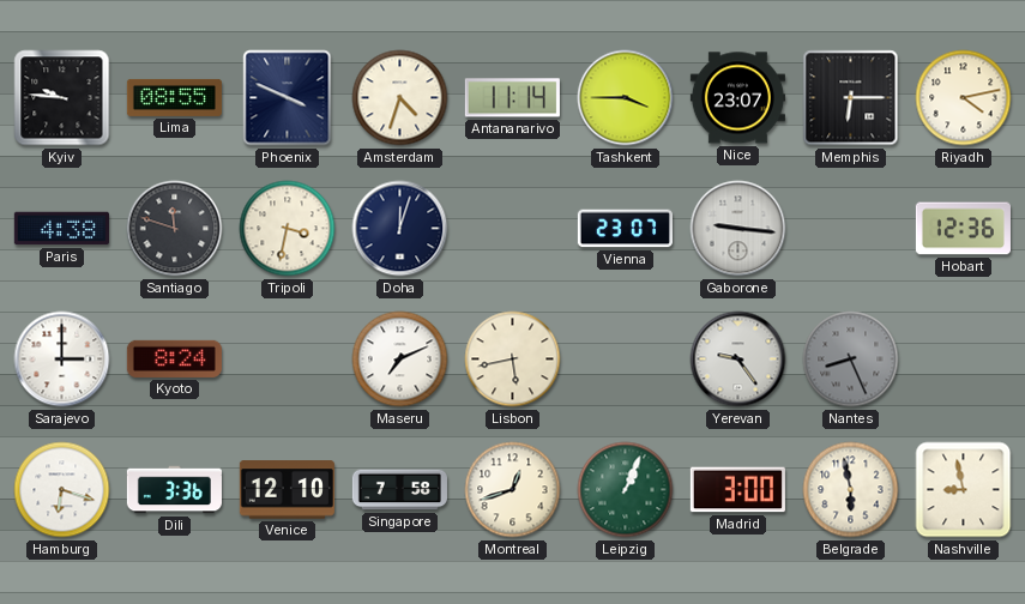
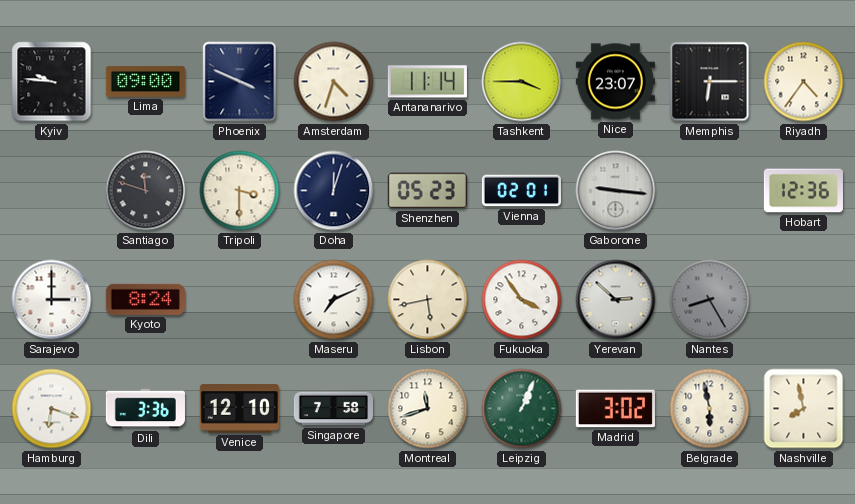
Lima: 08:55 -> 09:00 (145, 81)
Riyadh: 4:13 -> 4:36 (804, 82)
Paris: 4:38 -> none (61, 229)
Tripoli: 3:32 -> 3:30 (240, 191)
Shenzhen: none -> 05:23 (427, 191)
Vienna: 23:07 -> 02:01 (521, 191)
Fukuoka: none -> 3:54 (522, 300)
Yerevan: 9:24 -> 2:52 (616, 300)
Nantes: 8:26 -> 8:25 (710, 300)
Montreal: 12:42 -> 11:42 (428, 409)
Madrid: 3:00 -> 3:02 (615, 409)
Nashville: 8:58 -> 7:58 (804, 409)
